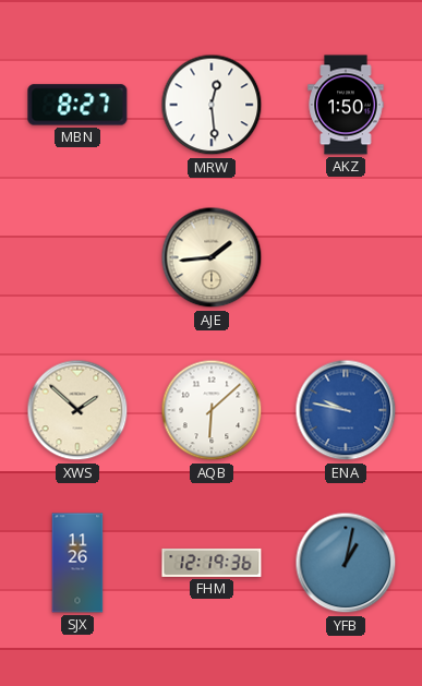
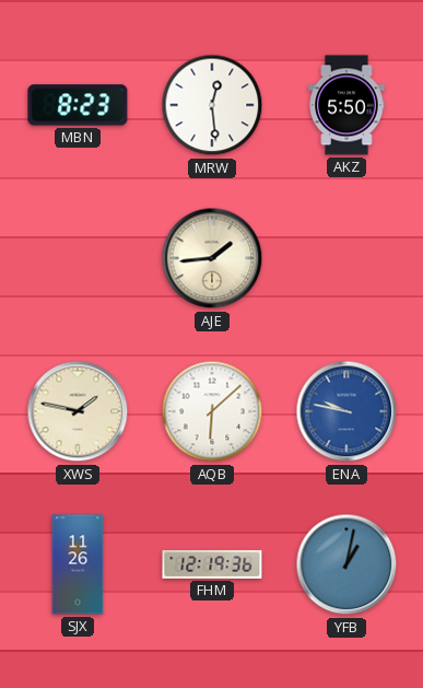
MBN: 8:27 -> 8:23 (78, 105)
AKZ: 1:50 -> 5:50 (346, 105)
XWS: 1:52 -> 1:47 (78, 411)
